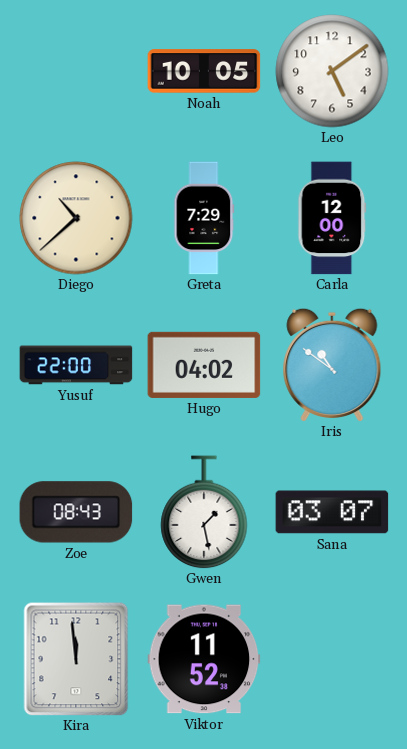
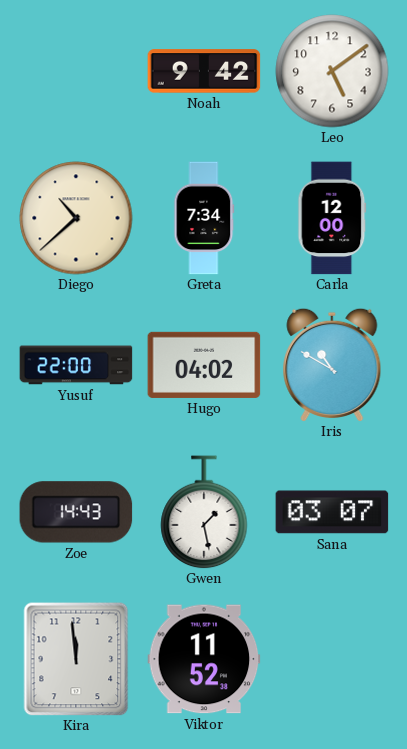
Noah: 10:05 -> 9:42 (204, 71)
Greta: 7:29 -> 7:34 (204, 218)
Iris: 10:51 -> 10:50 (332, 365)
Zoe: 08:43 -> 14:43 (76, 512)
